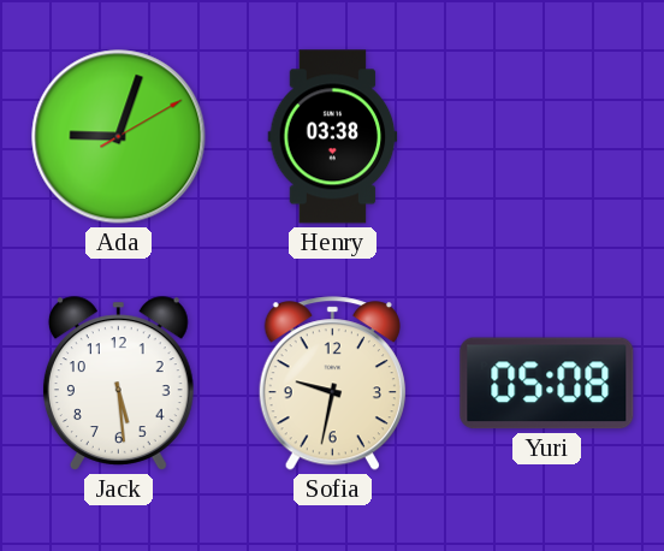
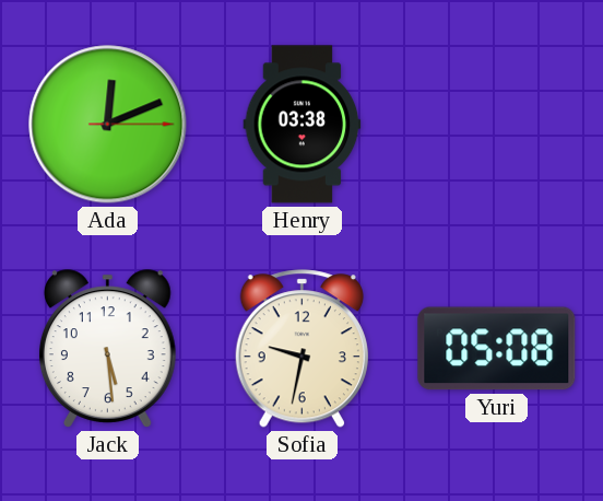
Ada: 9:03 -> 12:11 (108, 125)
